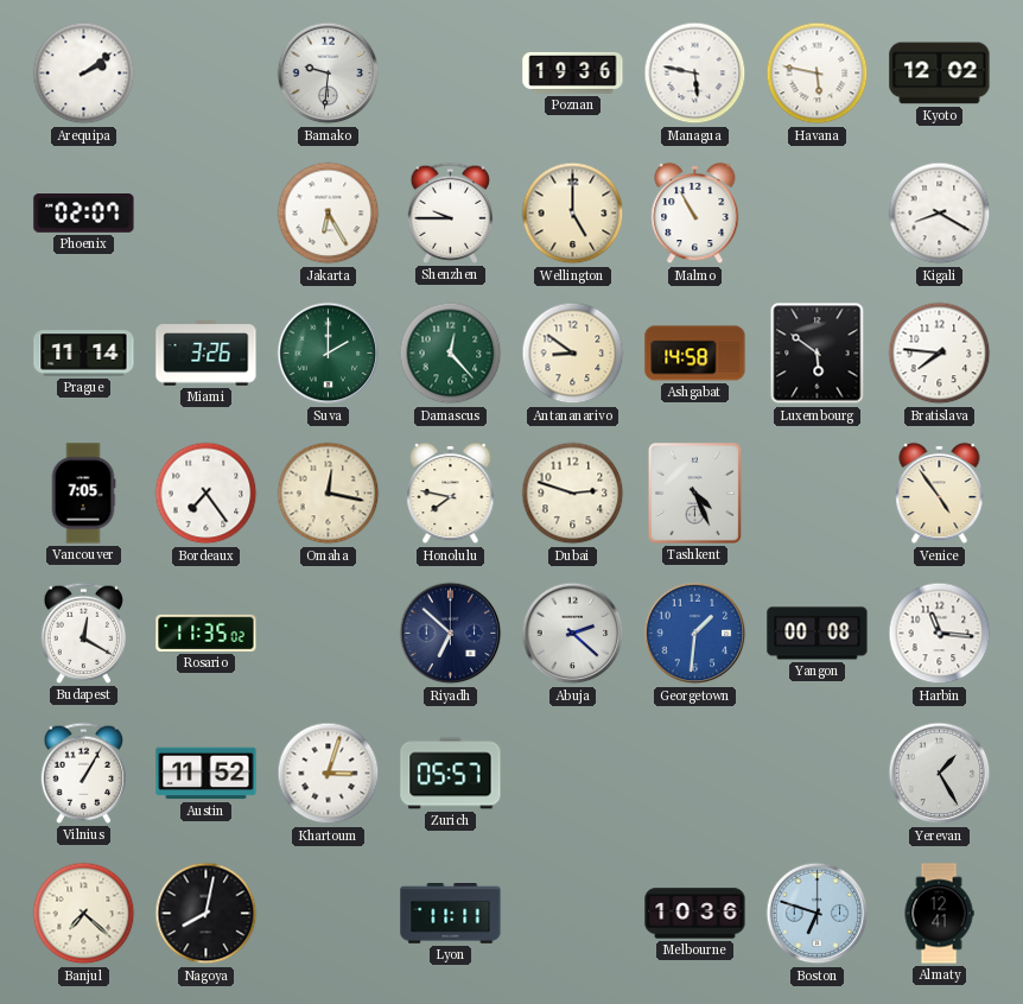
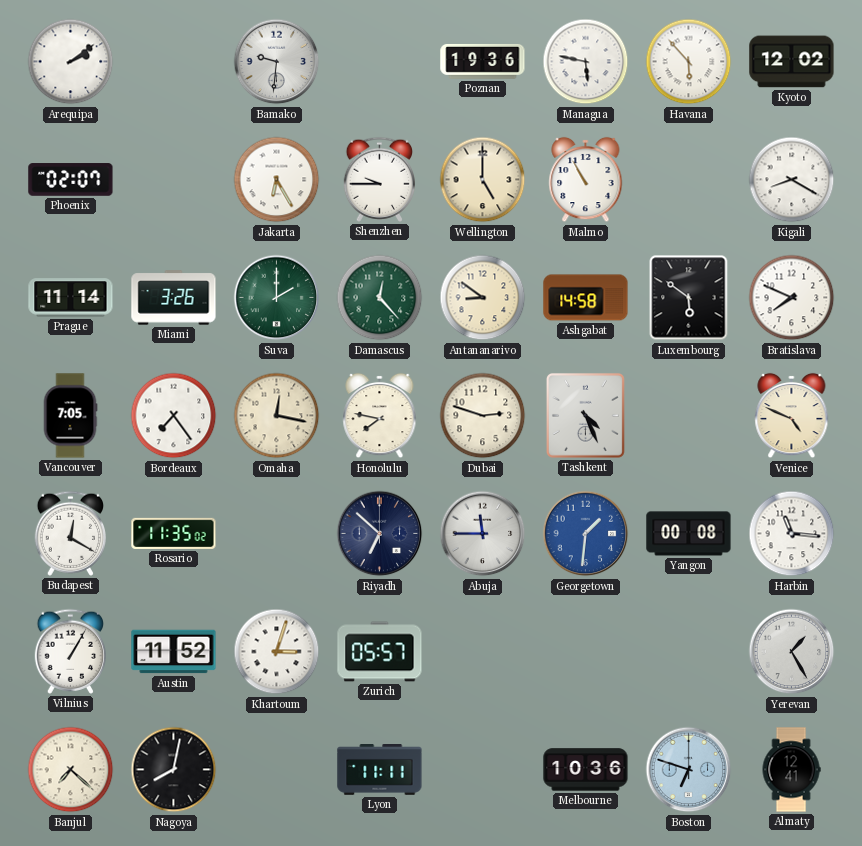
Havana: 5:47 -> 5:53 (689, 62)
Bratislava: 7:46 -> 7:49 (792, 298)
Venice: 4:54 -> 4:49 (792, 416)
Abuja: 2:22 -> 11:45 (483, 534)
